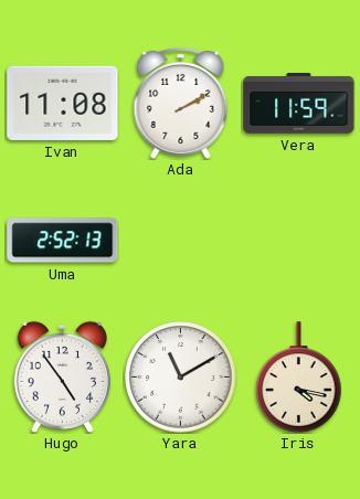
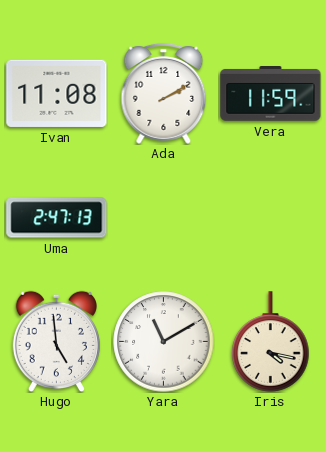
Uma: 2:52 -> 2:47 (57, 218)
Hugo: 4:54 -> 4:59 (56, 341)
